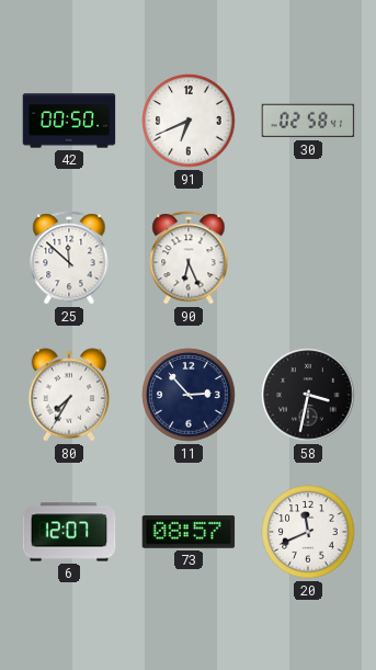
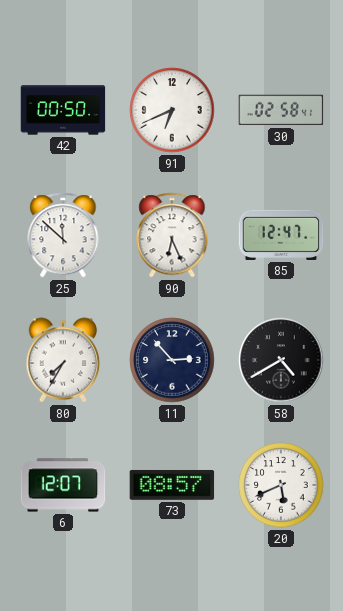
85: none -> 12:47 (281, 235)
58: 3:32 -> 4:40 (281, 360)
20: 11:41 -> 5:41 (281, 485)
